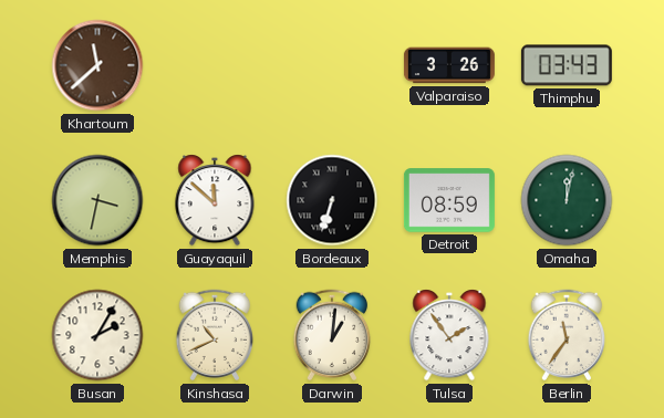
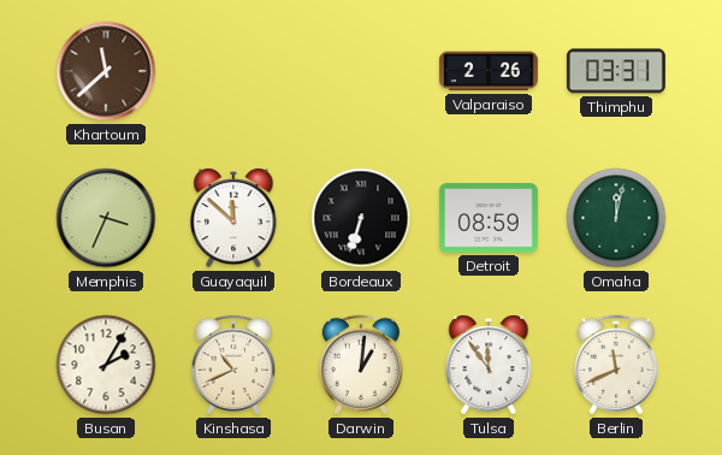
Valparaiso: 3:26 -> 2:26 (489, 71)
Thimphu: 03:43 -> 03:31 (616, 71)
Memphis: 3:32 -> 3:34 (106, 218)
Tulsa: 1:54 -> 11:54 (489, 365)
Berlin: 11:36 -> 11:41 (616, 365)
